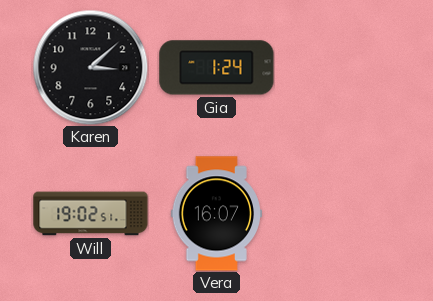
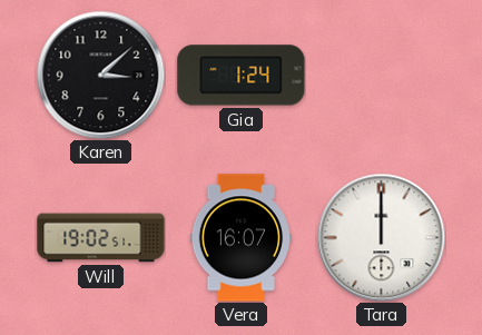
Tara: none -> 12:00 (381, 237)
